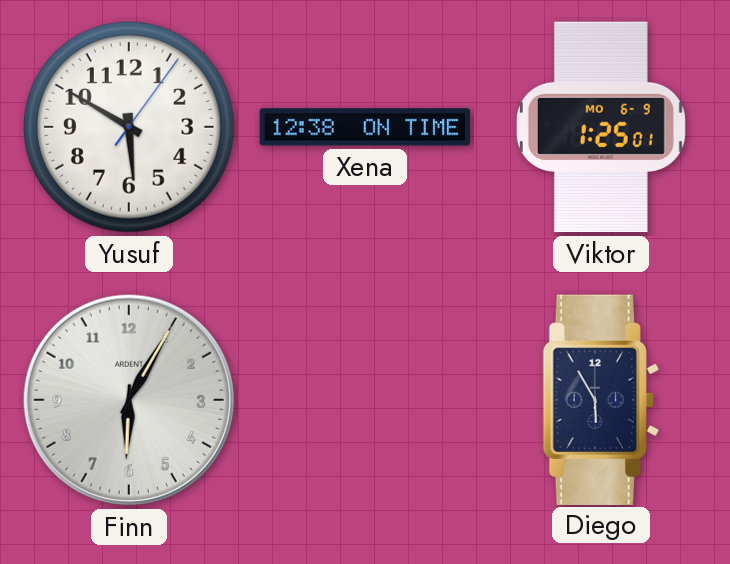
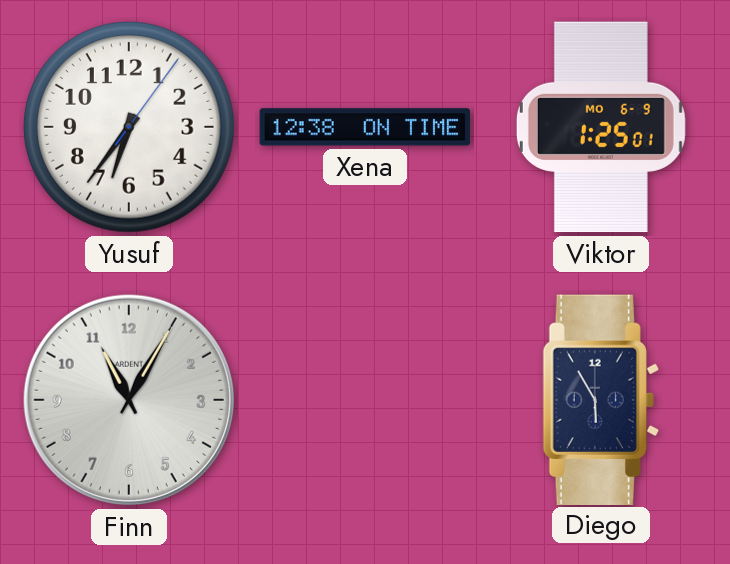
Yusuf: 5:50 -> 6:36 (130, 128)
Finn: 6:05 -> 11:05 (129, 400)
